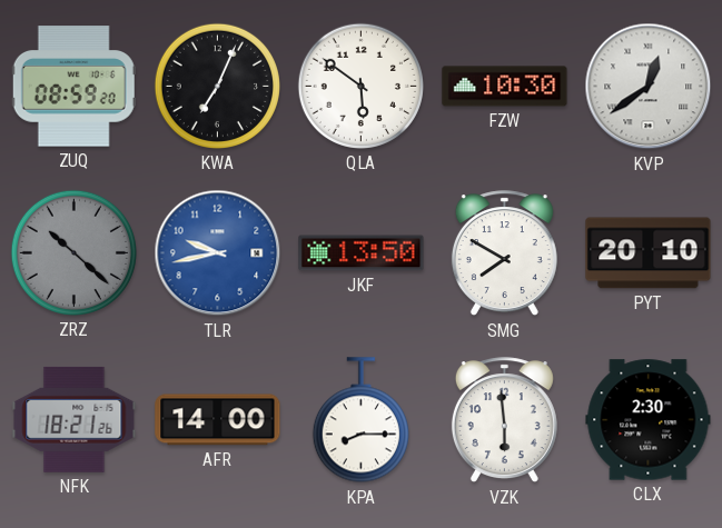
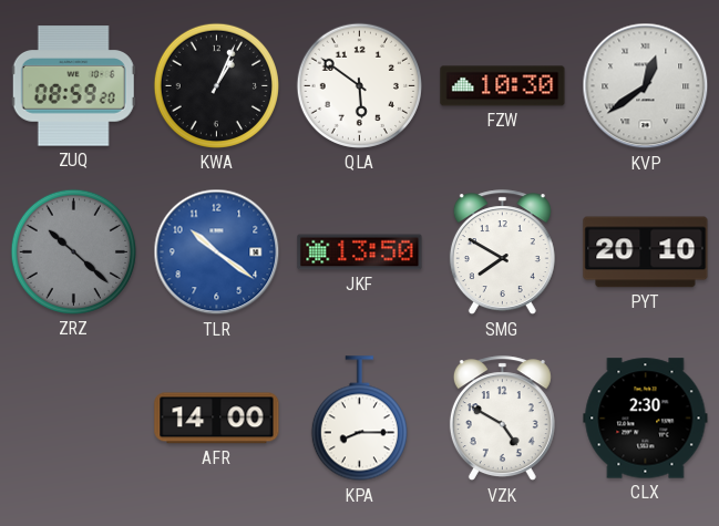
KWA: 7:04 -> 1:04 (216, 85)
TLR: 9:43 -> 10:21 (217, 252)
NFK: 18:21 -> none (75, 419)
VZK: 5:59 -> 4:50 (502, 419)
